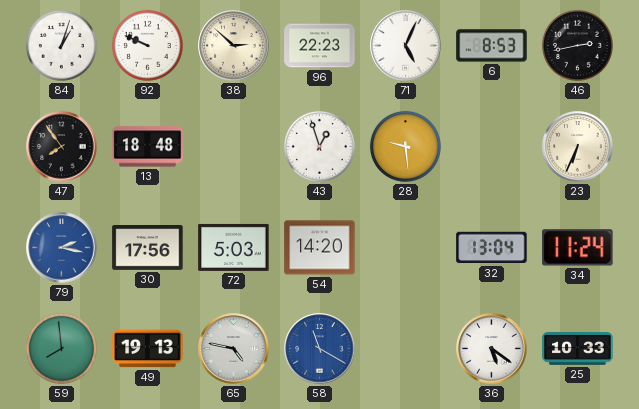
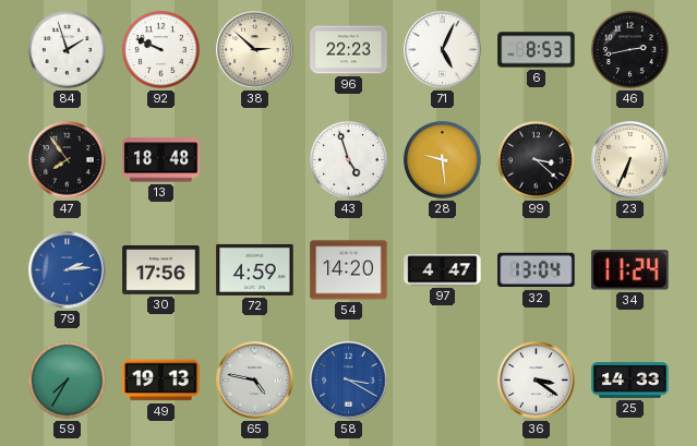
84: 1:03 -> 1:57 (67, 49)
43: 12:57 -> 4:57 (348, 159)
99: none -> 3:22 (536, 159)
79: 2:17 -> 2:14 (68, 270)
72: 5:03 -> 4:59 (255, 269)
97: none -> 4:47 (443, 270)
59: 7:59 -> 7:35 (67, 379)
58: 11:20 -> 3:20 (349, 381)
36: 5:21 -> 3:21 (537, 381)
25: 10:33 -> 14:33 (630, 381)
